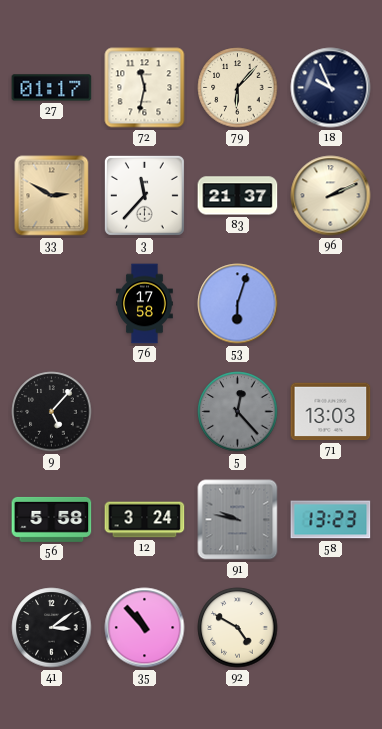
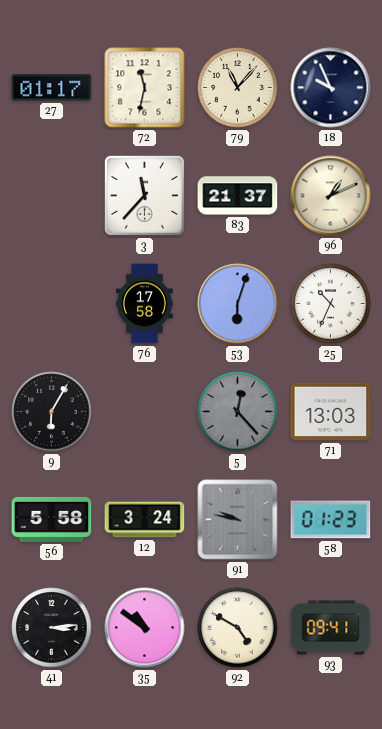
79: 6:07 -> 11:07 (238, 88)
33: 2:50 -> none (52, 196)
96: 2:11 -> 1:11 (331, 196)
25: none -> 10:34 (331, 304)
9: 5:07 -> 6:05 (52, 412)
58: 13:23 -> 01:23 (331, 520)
41: 3:09 -> 3:14 (52, 628)
35: 10:53 -> 10:51 (145, 628)
93: none -> 09:41 (331, 628)
